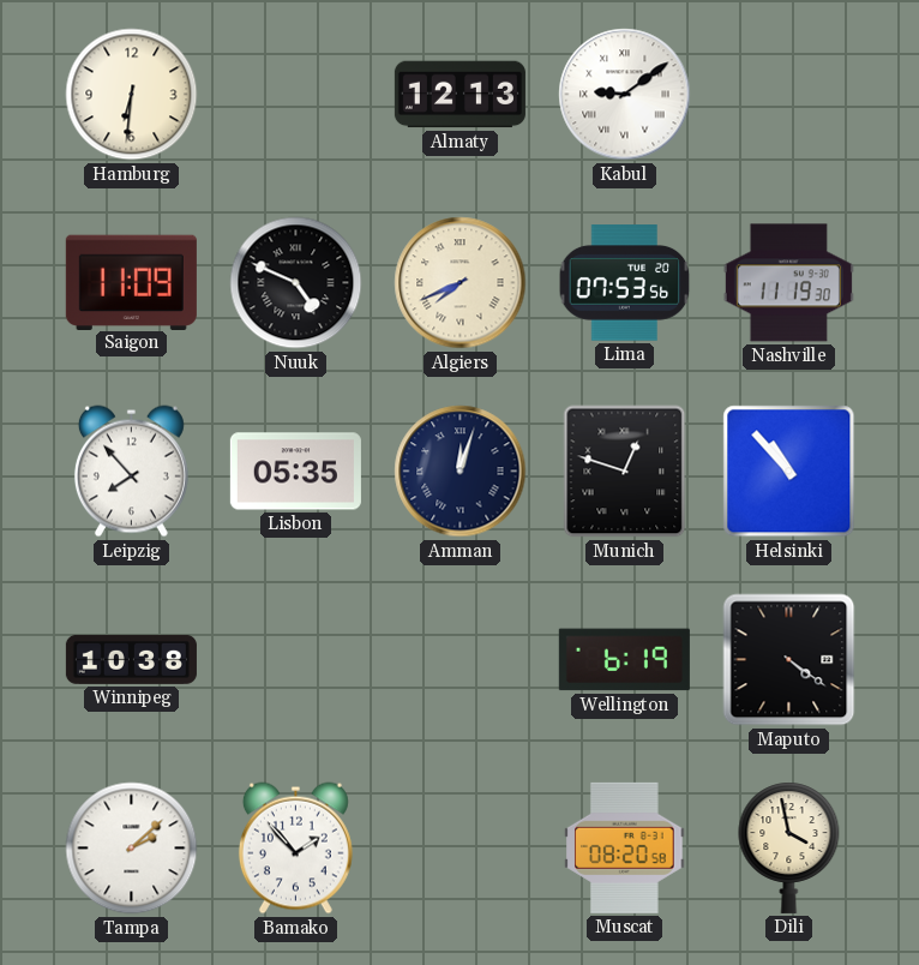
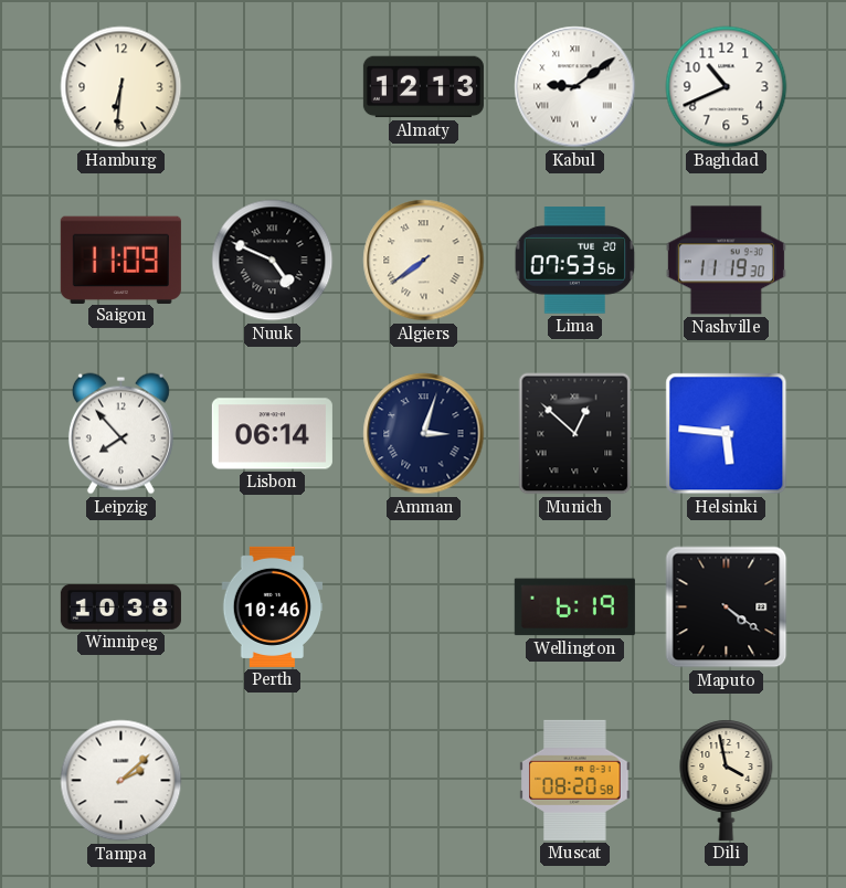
Baghdad: none -> 10:41 (727, 87)
Algiers: 7:41 -> 7:39 (424, 261)
Lisbon: 05:35 -> 06:14 (272, 434)
Amman: 12:03 -> 3:03 (424, 434)
Munich: 12:48 -> 12:52 (575, 434)
Helsinki: 10:53 -> 5:46 (727, 434)
Perth: none -> 10:46 (273, 606)
Bamako: 1:53 -> none (295, 849)
